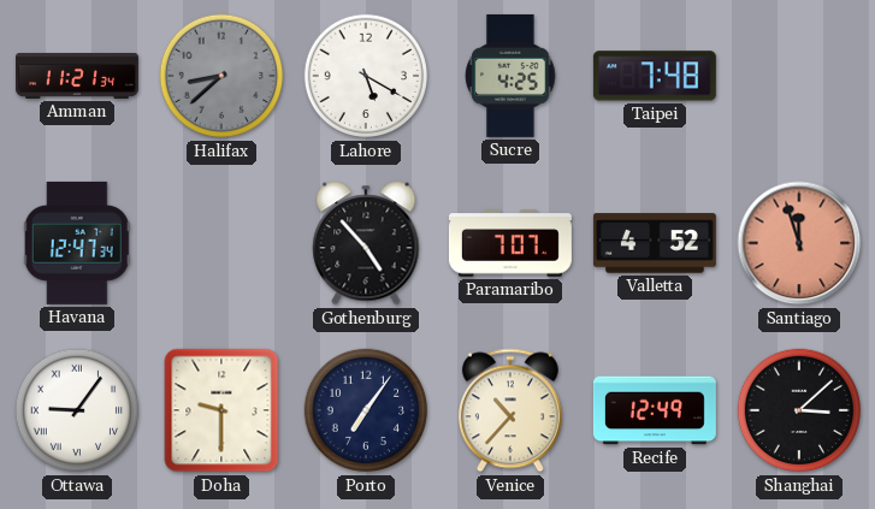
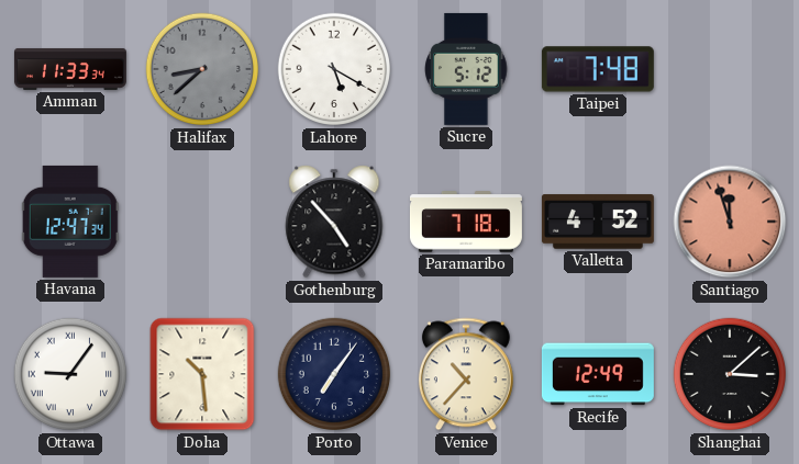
Amman: 11:21 -> 11:33 (70, 69)
Sucre: 4:25 -> 5:12 (466, 69)
Paramaribo: 7:07 -> 7:18 (466, 222)
Doha: 9:30 -> 10:29 (202, 374)
